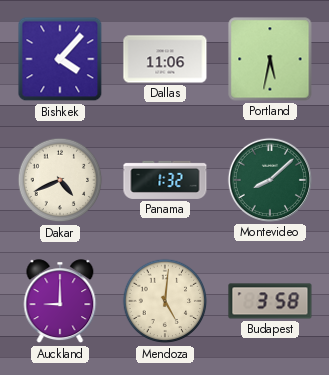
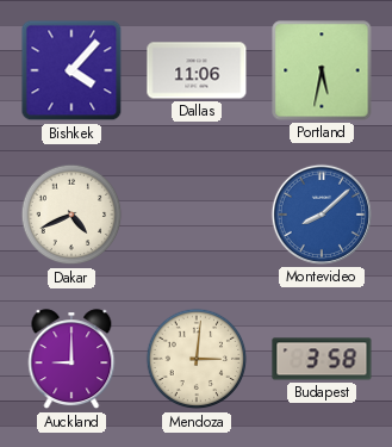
Panama: 1:32 -> none (165, 180)
Montevideo dial: green -> blue (322, 215)
Mendoza: 5:01 -> 3:01 (197, 359)
